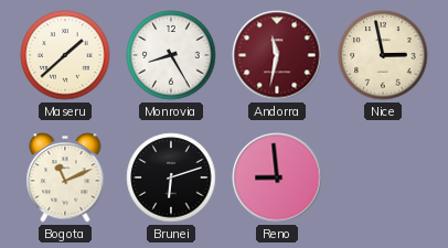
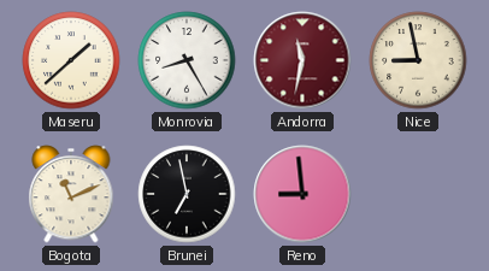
Nice: 2:58 -> 8:58 (418, 60)
Brunei: 6:12 -> 6:58 (187, 194)
